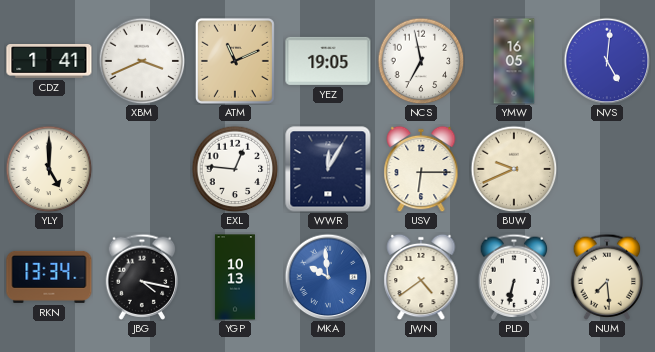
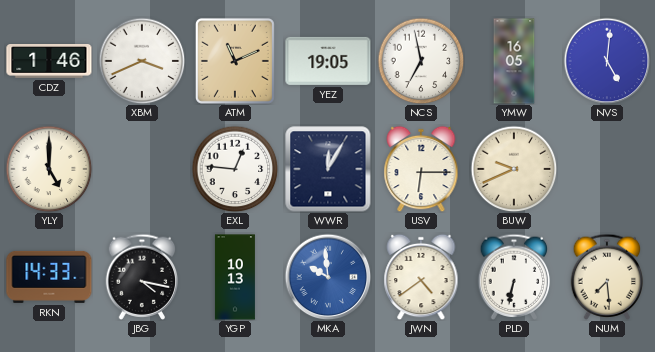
CDZ: 1:41 -> 1:46 (49, 62)
RKN: 13:34 -> 14:33 (49, 277)
